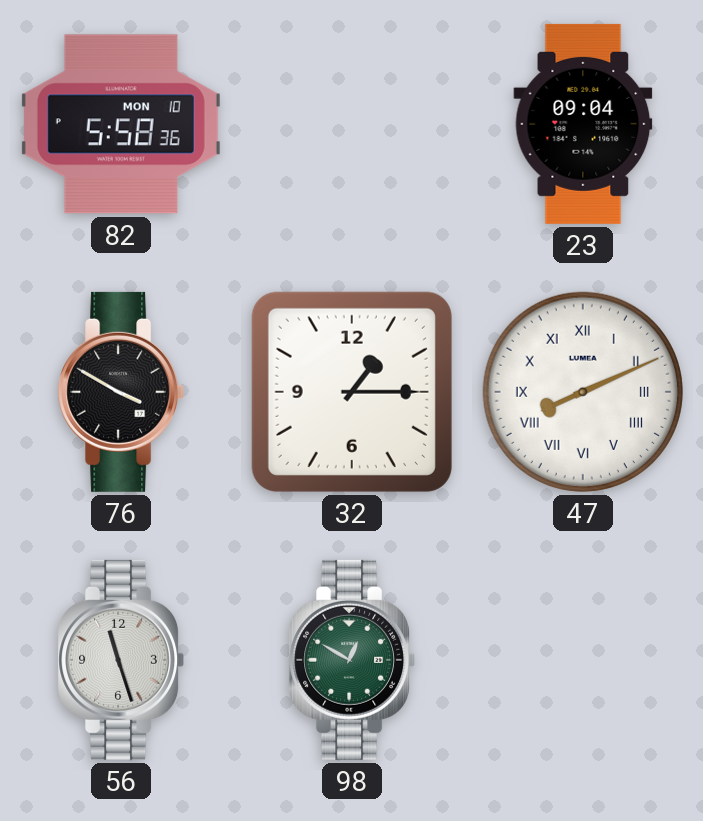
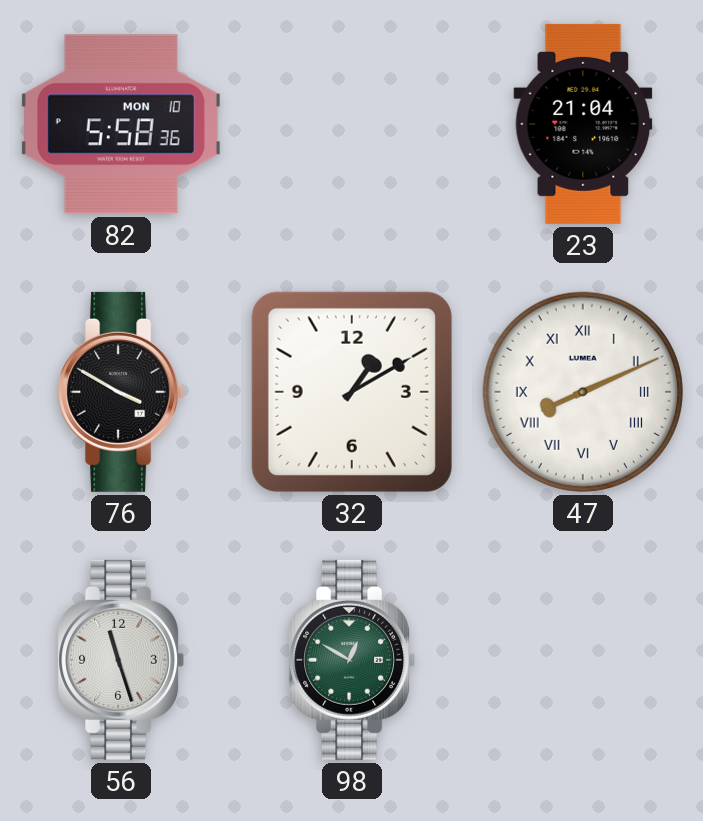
23: 09:04 -> 21:04 (583, 124)
32: 1:15 -> 1:10 (352, 392)
